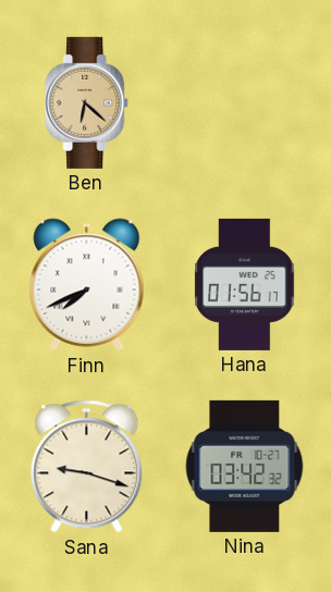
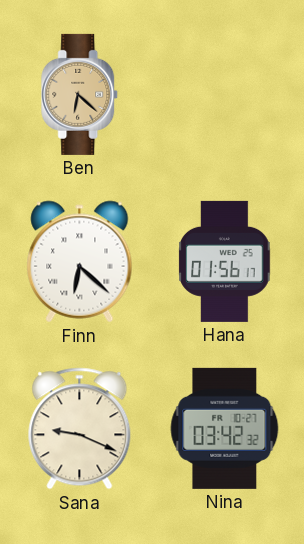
Finn: 7:41 -> 6:22 (80, 262)
Sana: 9:18 -> 9:19 (80, 429)
